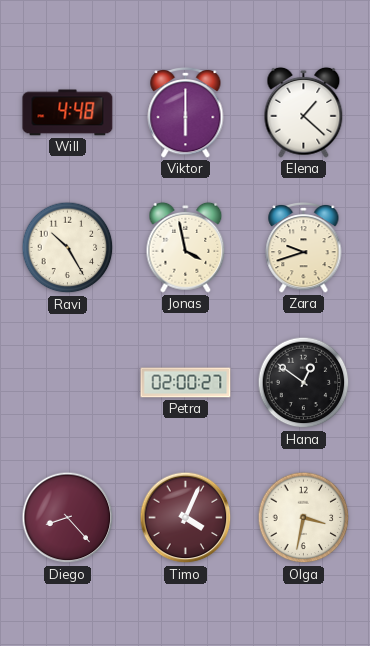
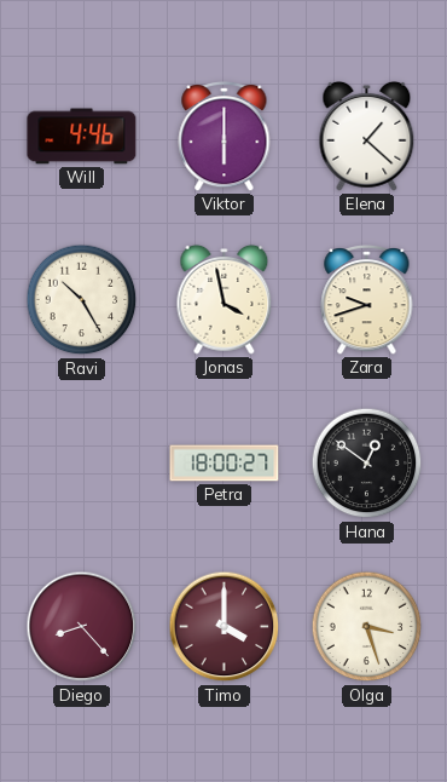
Will: 4:48 -> 4:46 (82, 137)
Petra: 02:00 -> 18:00 (225, 464)
Timo: 4:04 -> 4:00 (225, 627)
Olga: 3:32 -> 3:27 (367, 627)
